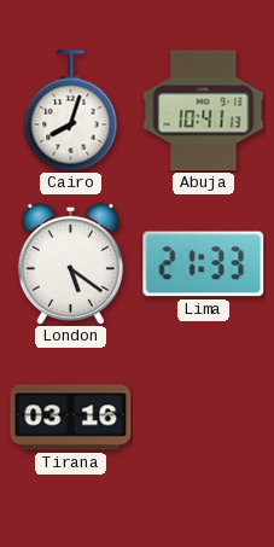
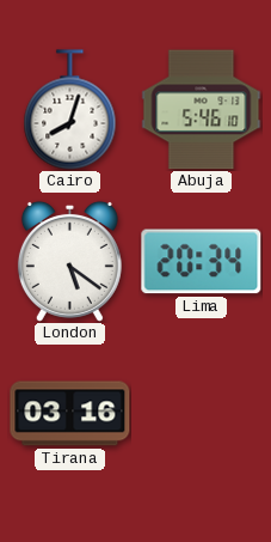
Abuja: 10:41 -> 5:46 (202, 110)
Lima: 21:33 -> 20:34 (202, 262)
